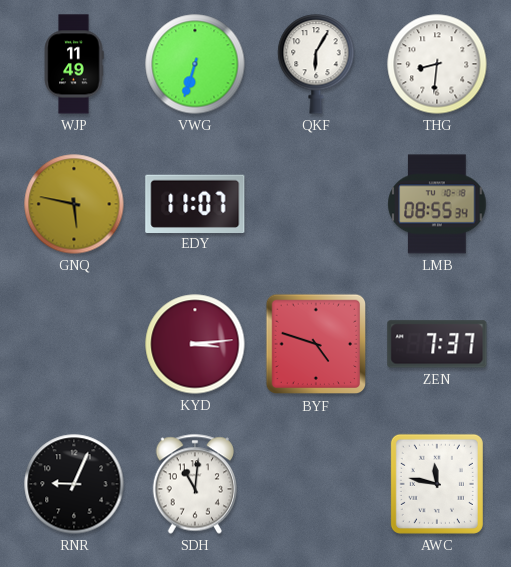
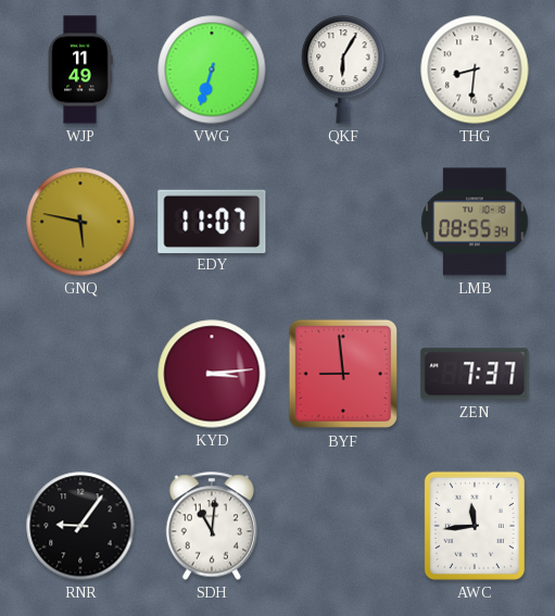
BYF: 4:48 -> 8:59 (343, 374)
RNR: 9:04 -> 9:06 (80, 526)
AWC: 11:47 -> 11:44 (475, 526)
